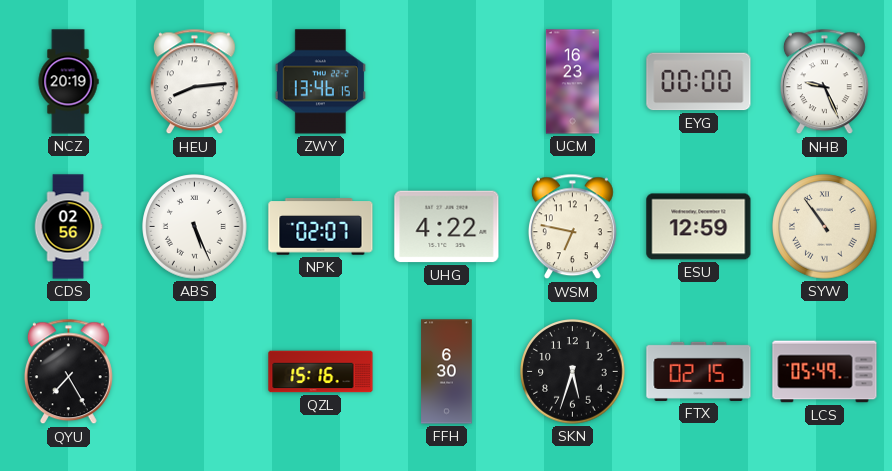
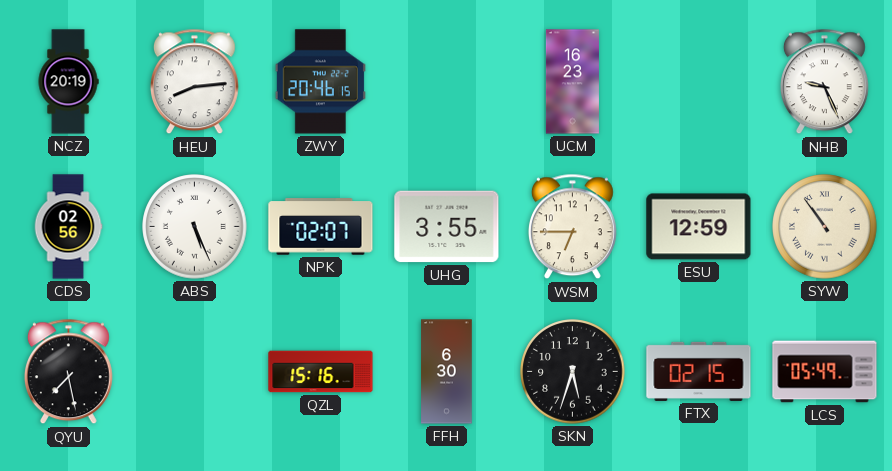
ZWY: 13:46 -> 20:46 (320, 82)
EYG: 00:00 -> none (699, 82)
UHG: 4:22 -> 3:55 (447, 227)
WSM: 6:47 -> 6:45 (572, 227)
QYU: 7:25 -> 7:28 (68, 372)
